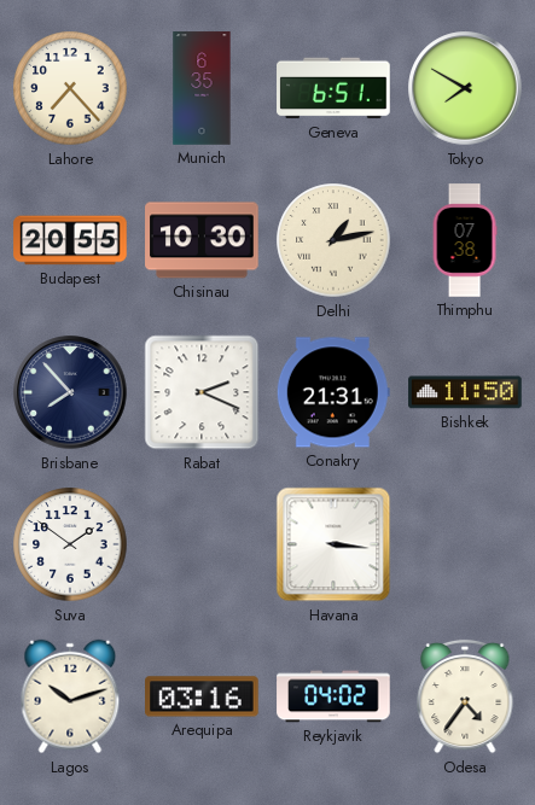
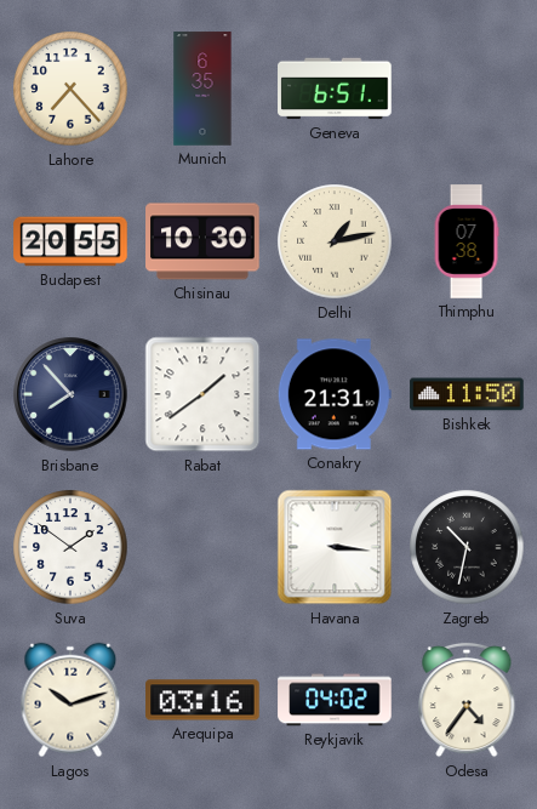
Tokyo: 7:50 -> none (465, 88)
Rabat: 2:19 -> 1:39 (202, 394)
Zagreb: none -> 10:32 (467, 547)
